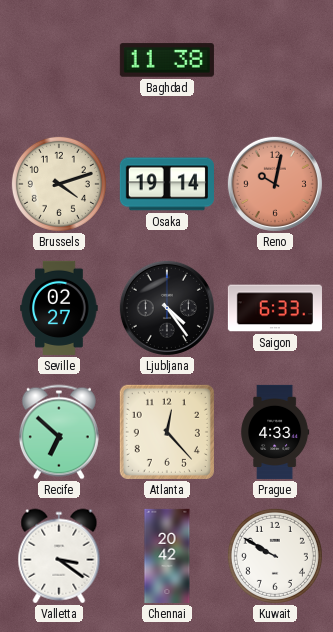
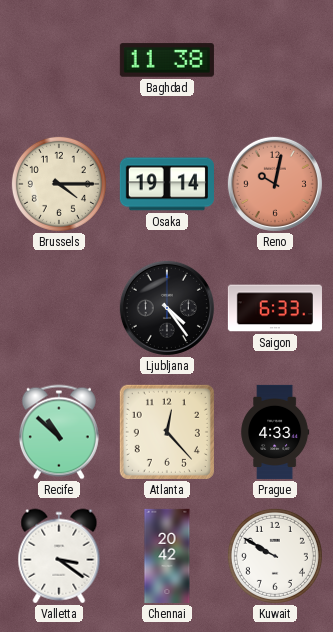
Brussels: 4:12 -> 4:15 (59, 184)
Seville: 02:27 -> none (59, 308)
Recife: 6:52 -> 10:52 (59, 432)
